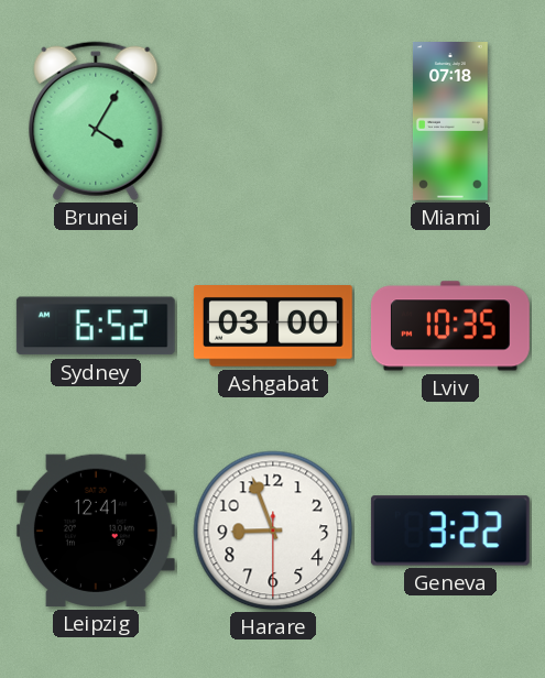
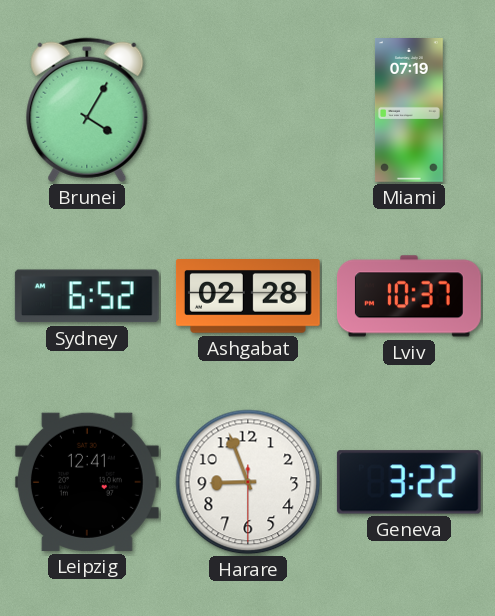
Miami: 07:18 -> 07:19 (409, 111)
Ashgabat: 03:00 -> 02:28 (248, 297)
Lviv: 10:35 -> 10:37 (409, 296)
